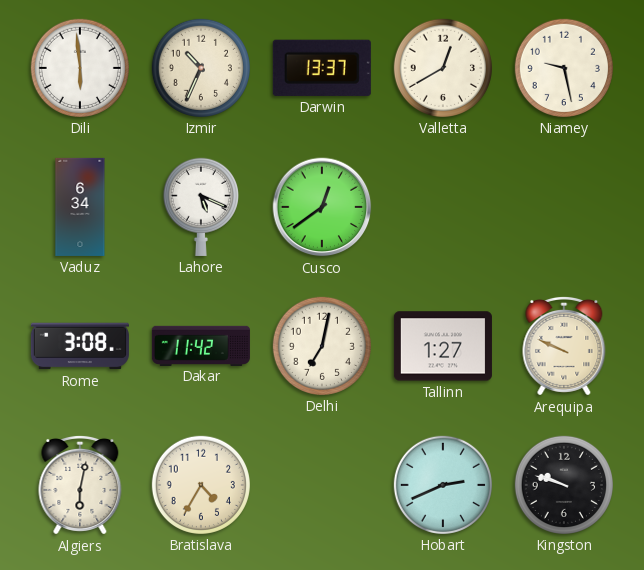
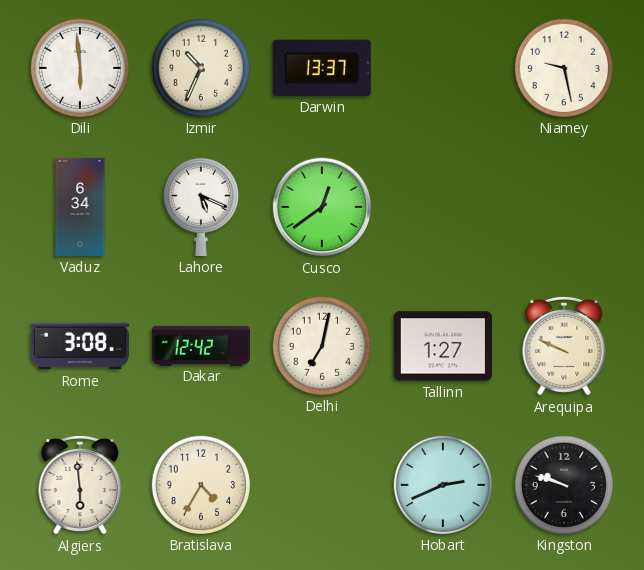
Valletta: 12:40 -> none (443, 68)
Dakar: 11:42 -> 12:42 (201, 345)
Algiers: 6:02 -> 5:59 (80, 485)
